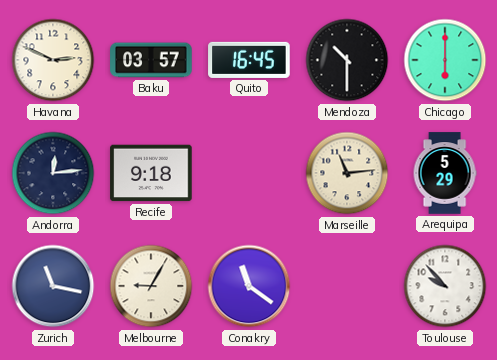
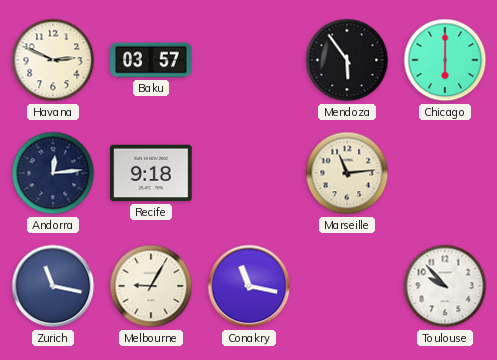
Quito: 16:45 -> none (249, 60)
Mendoza: 10:30 -> 5:54 (347, 60)
Arequipa: 5:29 -> none (445, 173)
Conakry: 11:21 -> 11:17 (249, 286)
